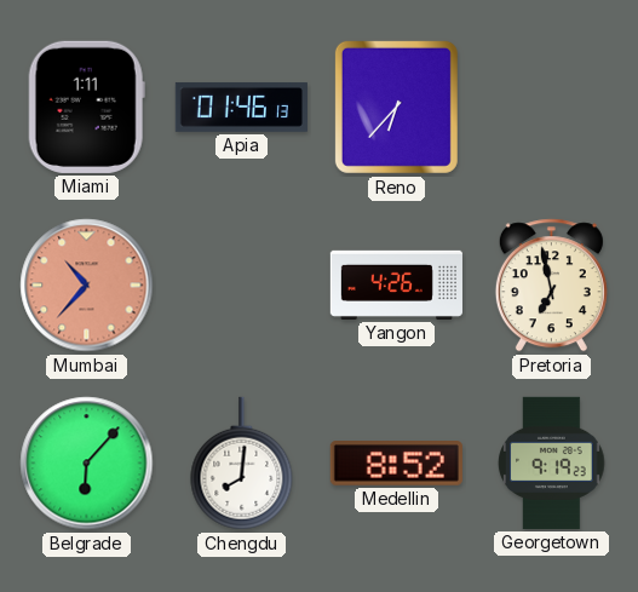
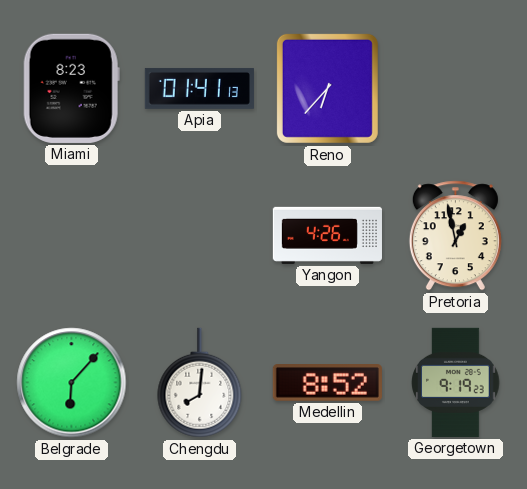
Miami: 1:11 -> 8:23 (71, 88)
Apia: 01:46 -> 01:41 (199, 88)
Mumbai: 10:37 -> none (87, 286)
Pretoria: 6:58 -> 12:58 (455, 236)
